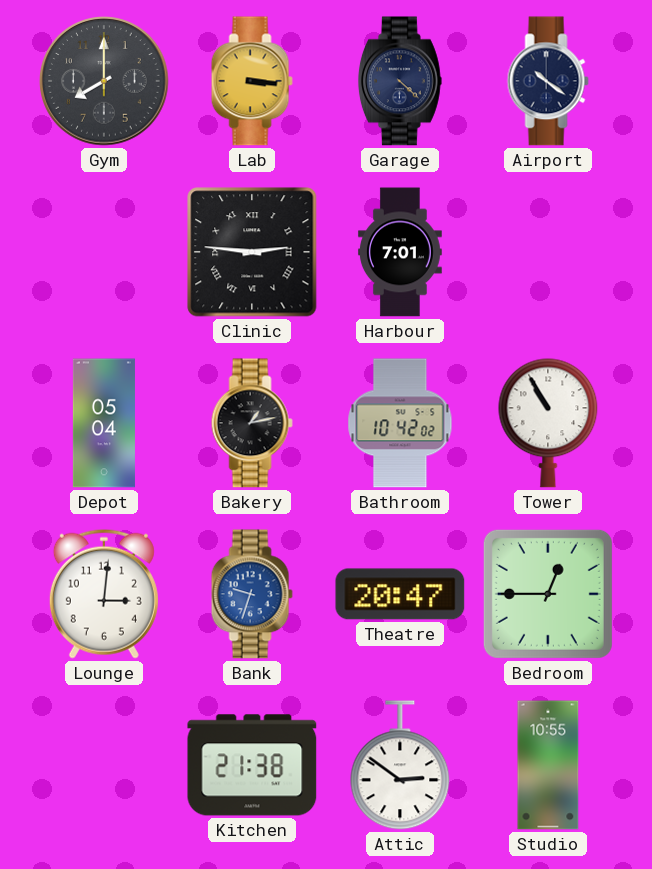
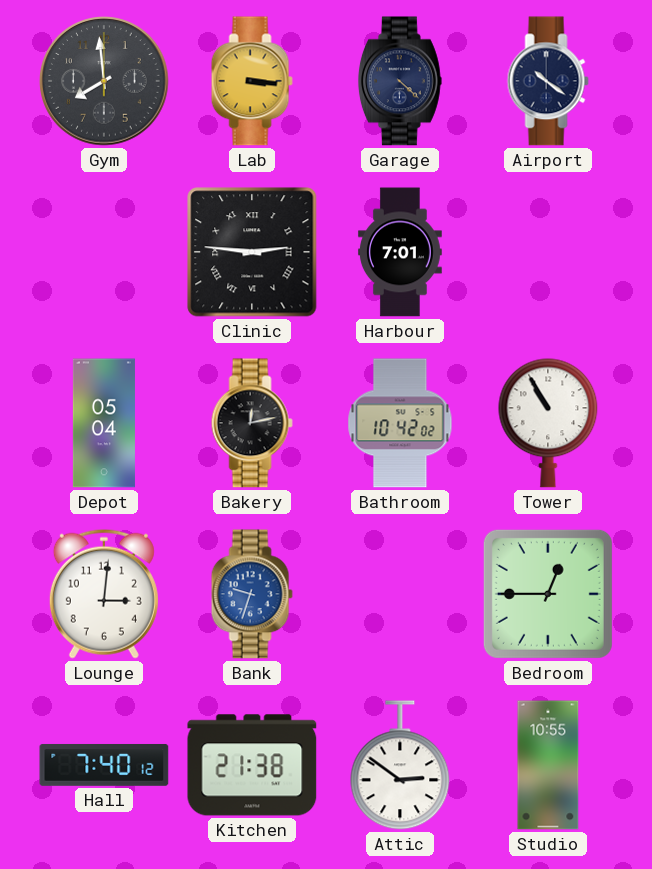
Gym: 8:00 -> 7:59 (104, 81)
Bakery: 1:13 -> 12:13 (252, 423)
Theatre: 20:47 -> none (400, 594)
Hall: none -> 7:40 (104, 765)
